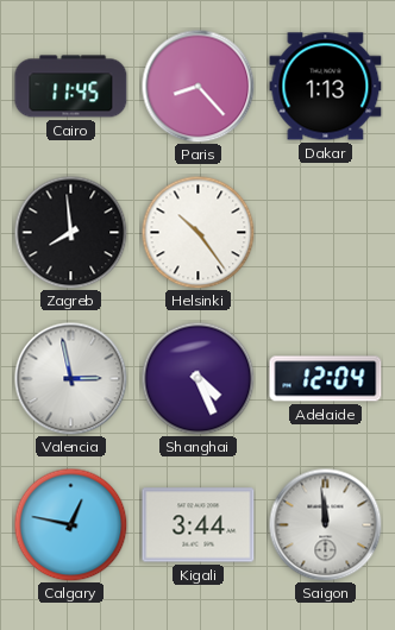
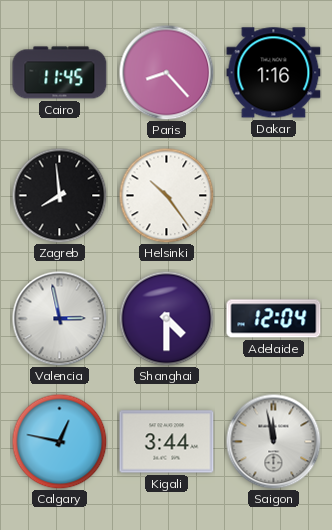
Dakar: 1:13 -> 1:16 (274, 73)
Shanghai: 4:26 -> 4:30 (166, 318)
Saigon: 11:59 -> 11:58 (273, 441)
